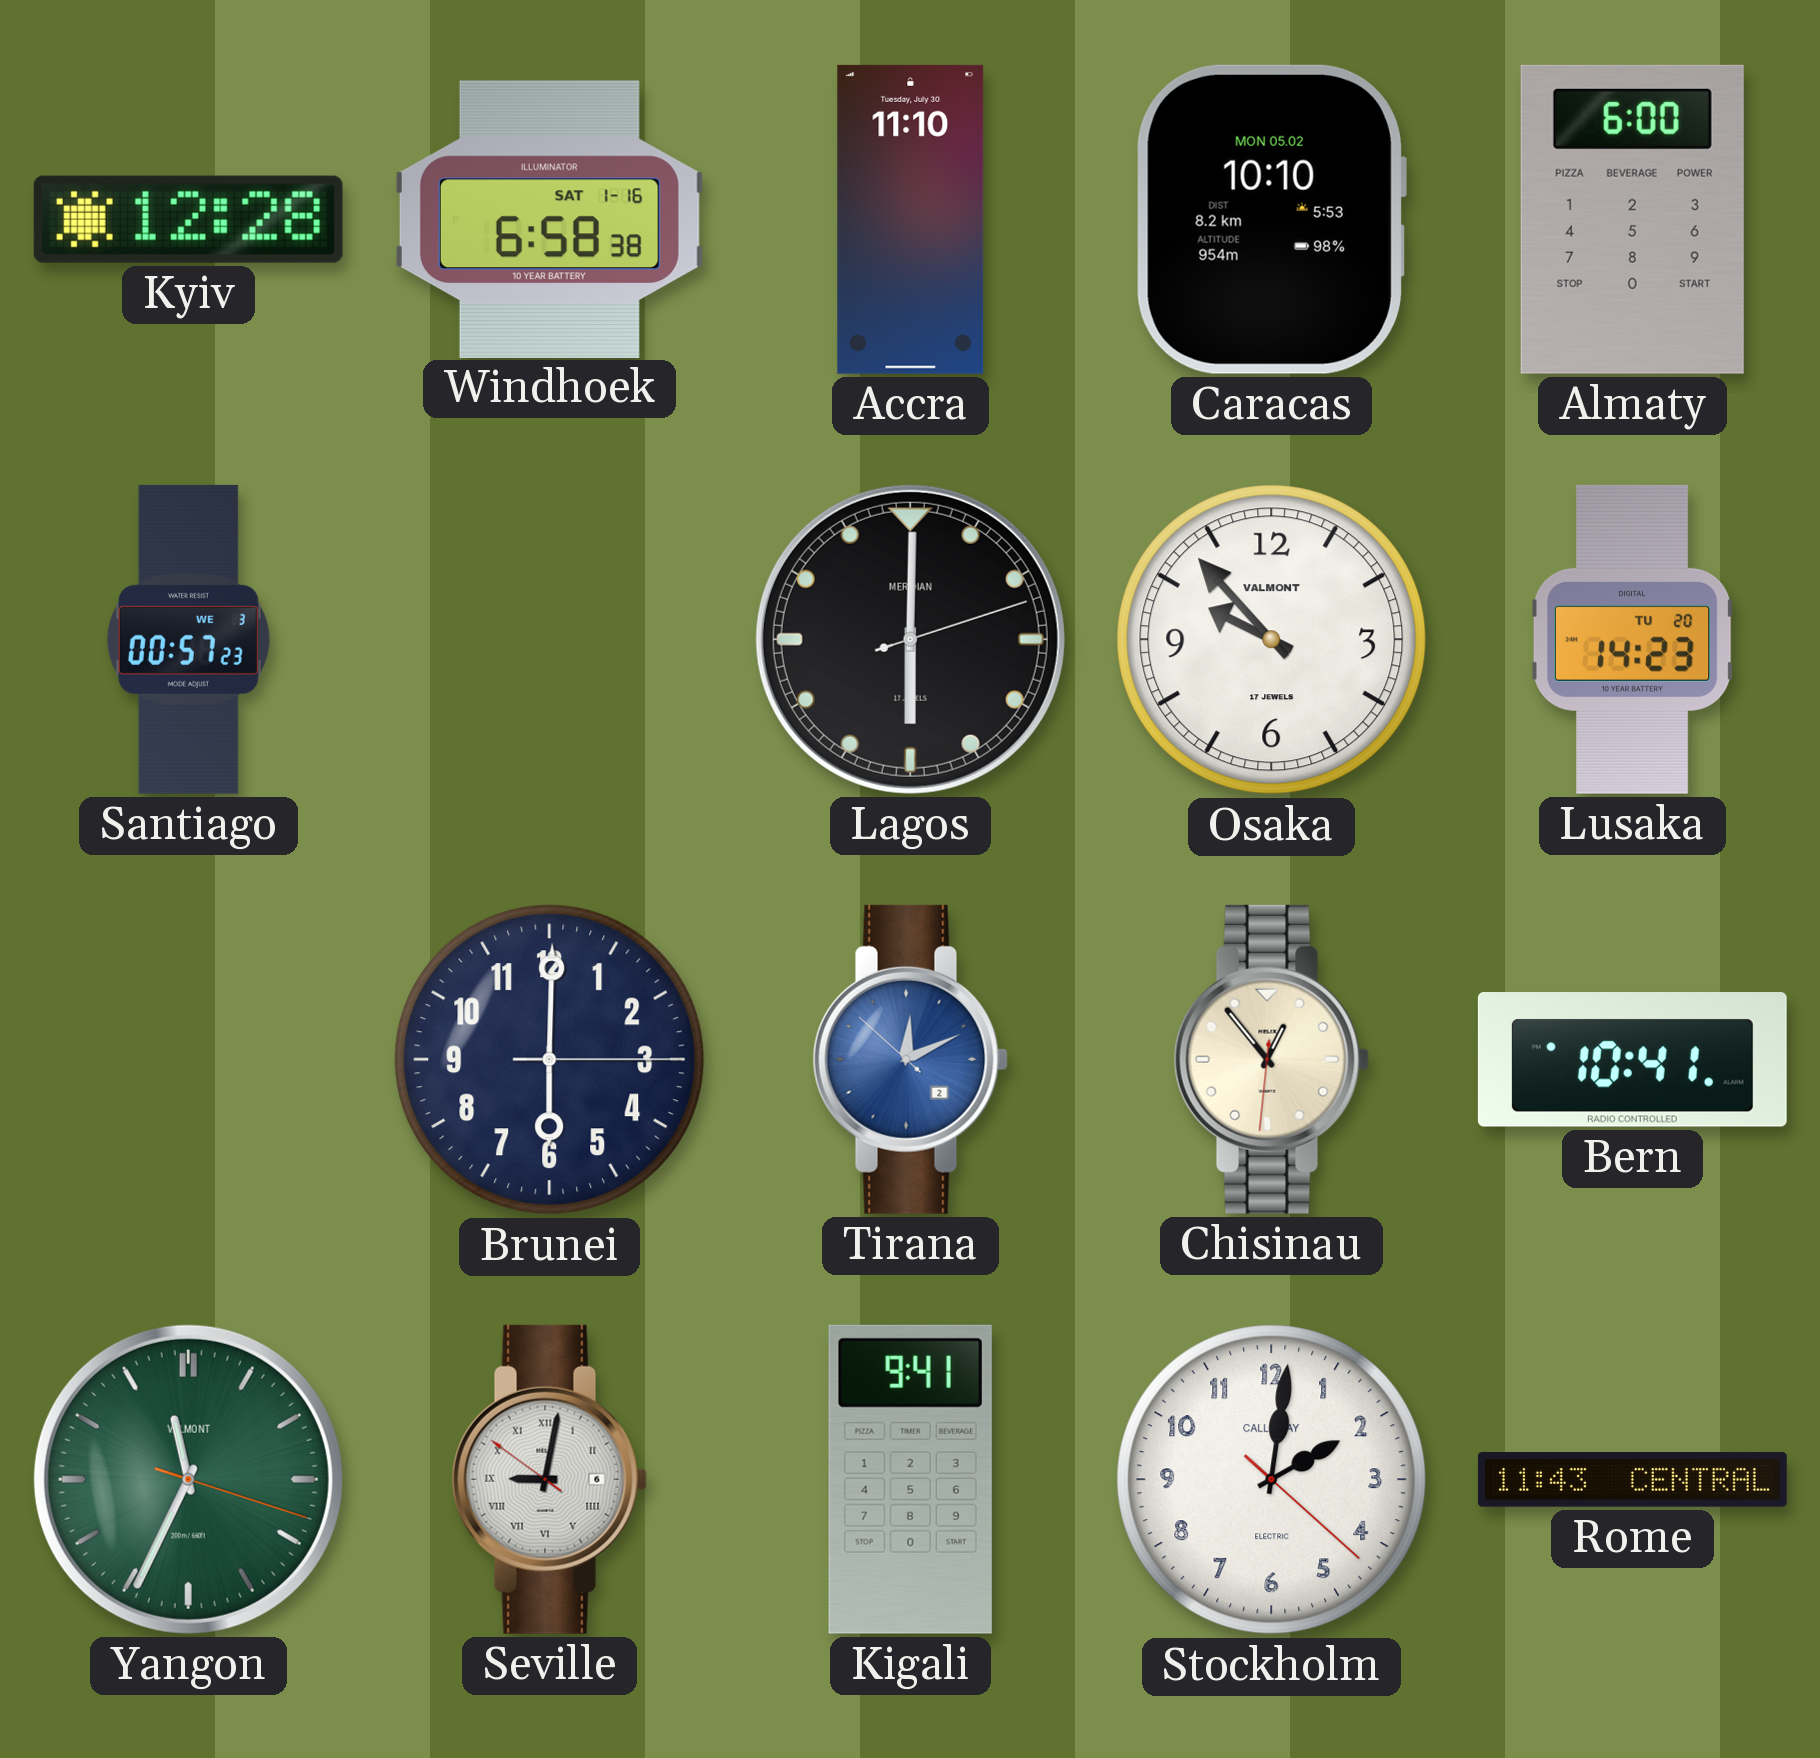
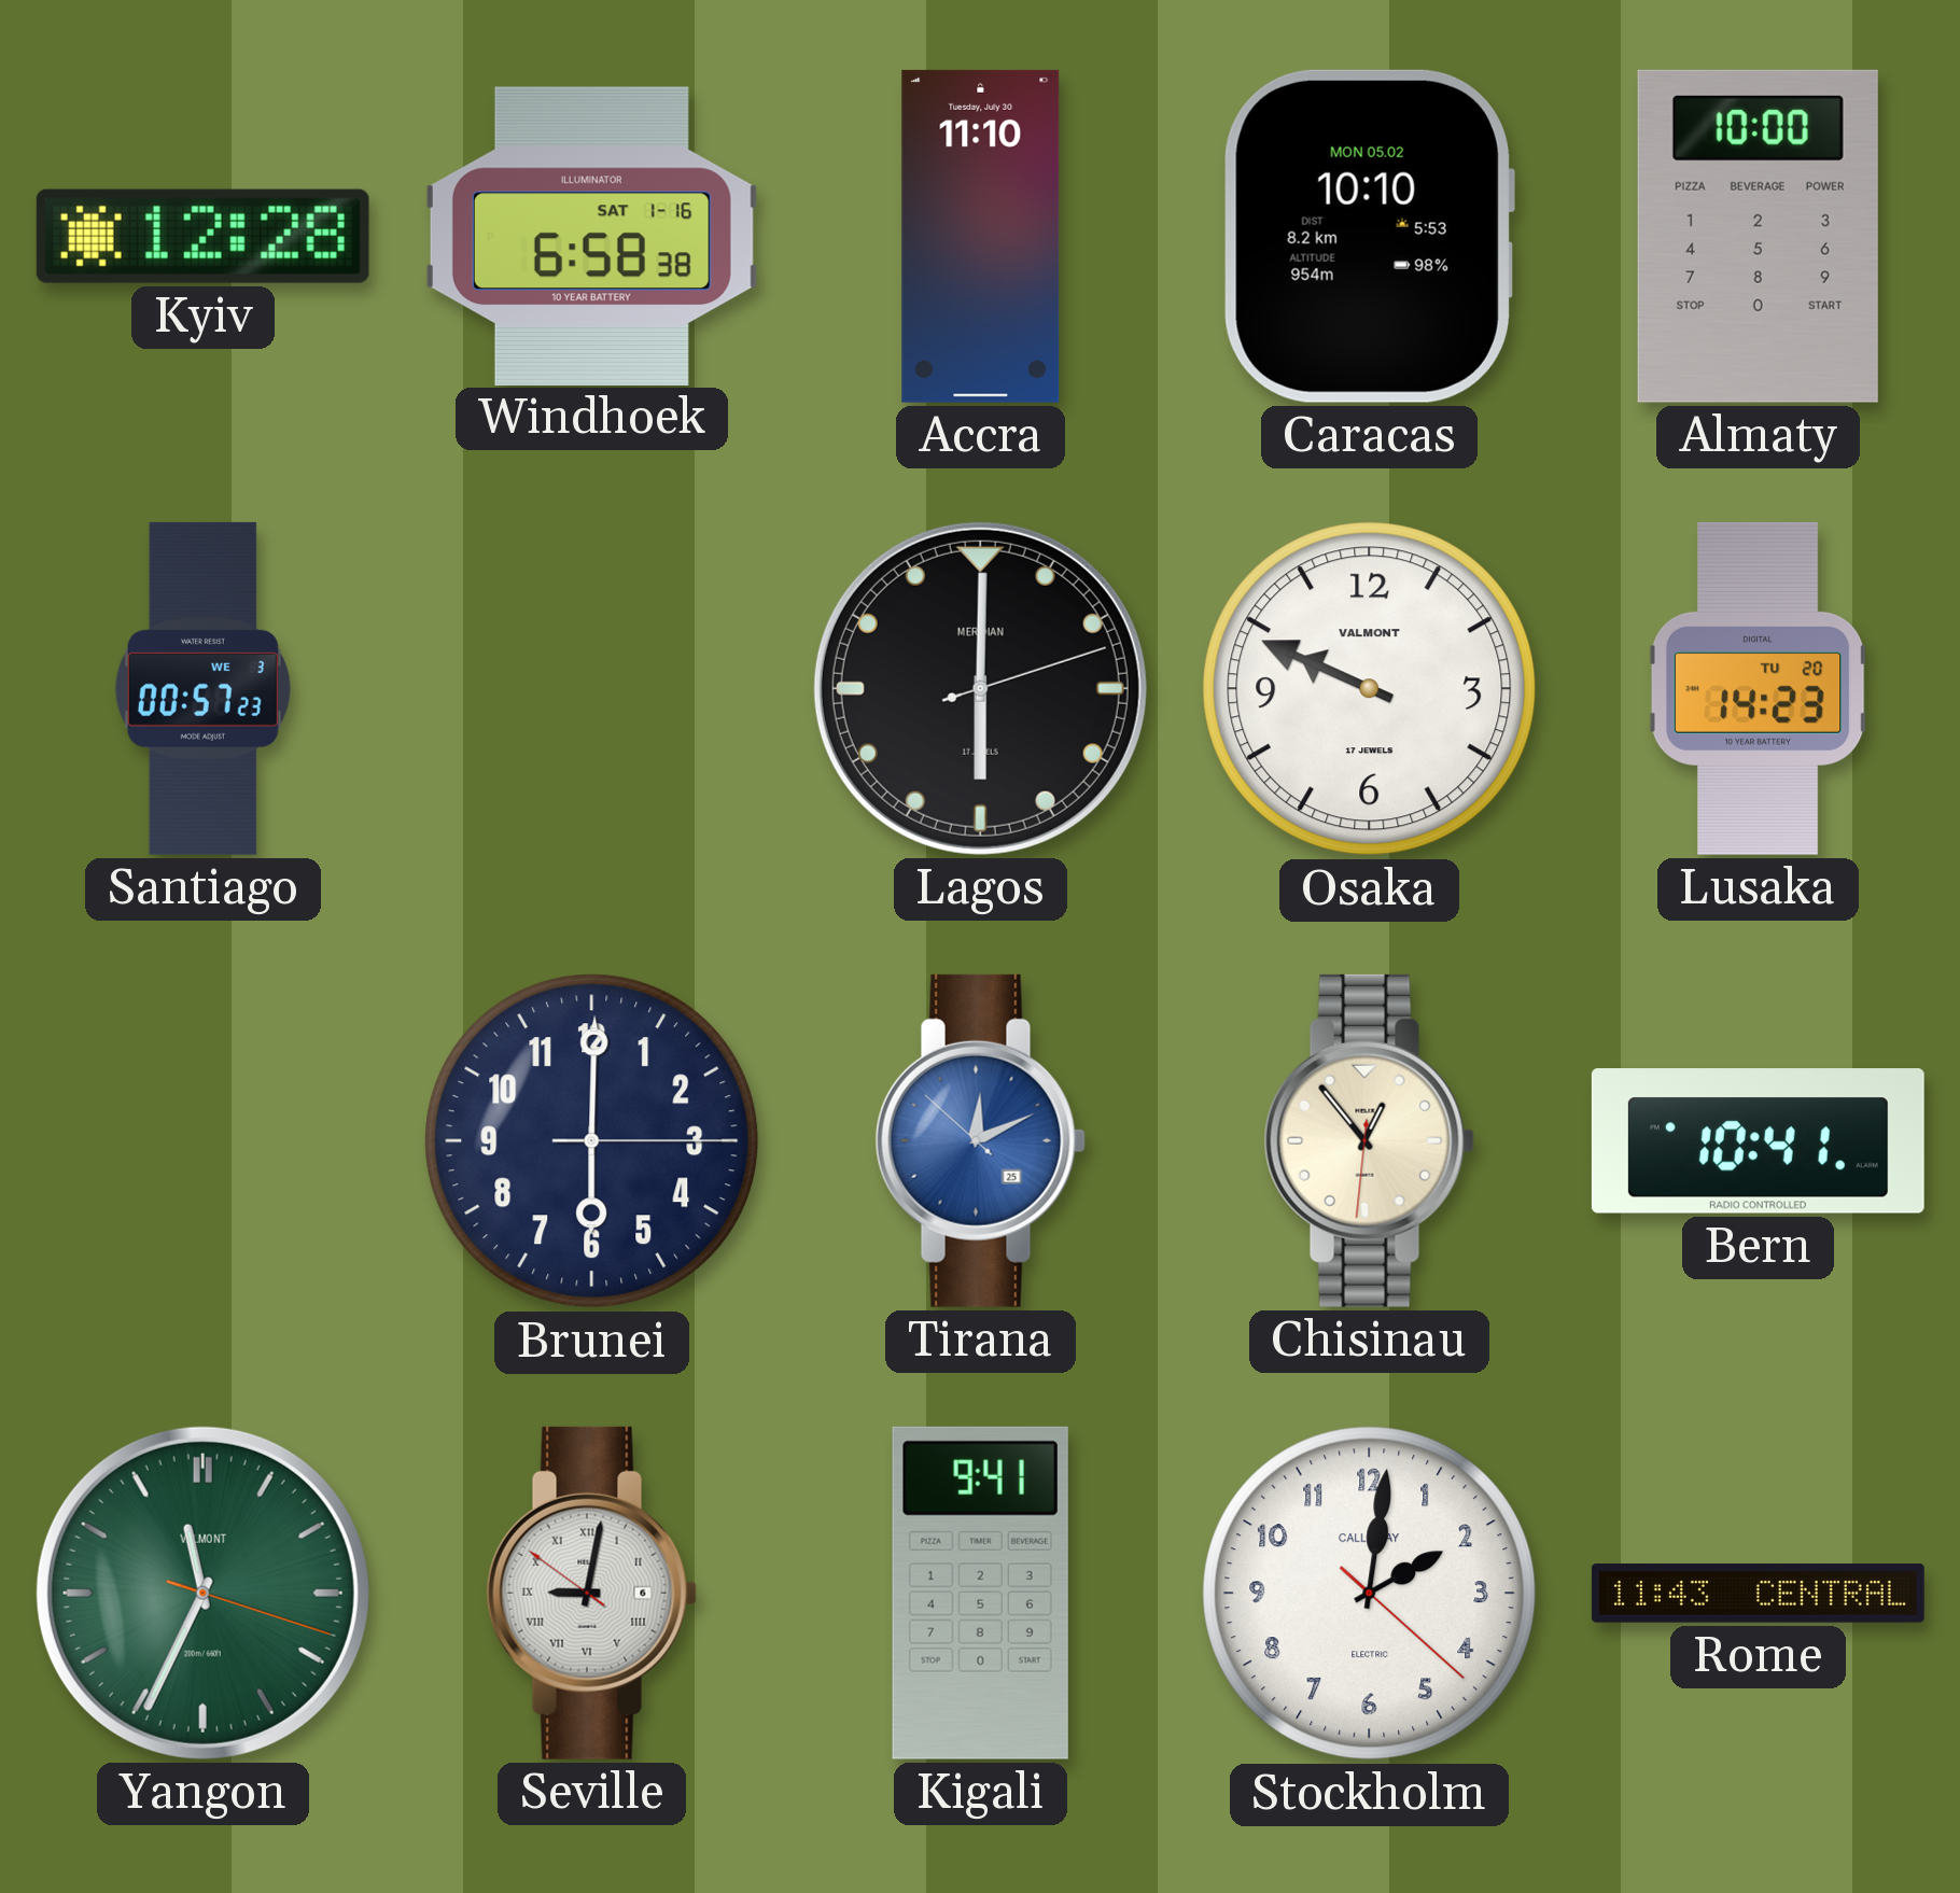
Almaty: 6:00 -> 10:00 (1758, 236)
Osaka: 9:53 -> 9:49 (1370, 689)
Tirana date: 2 -> 25 (980, 1140)
